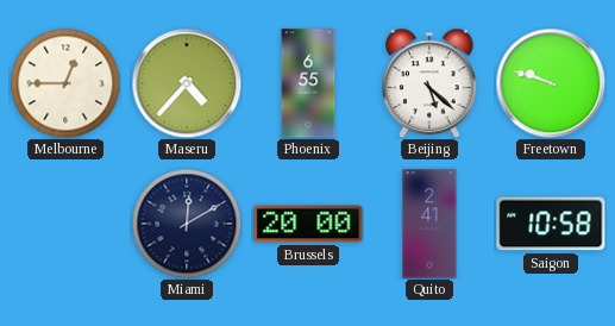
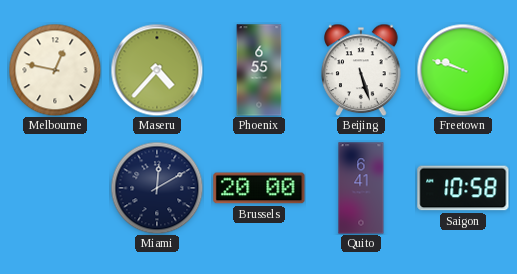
Melbourne: 12:45 -> 12:47 (55, 70)
Beijing: 5:22 -> 5:27 (361, 70)
Quito: 2:41 -> 6:41 (361, 188)
